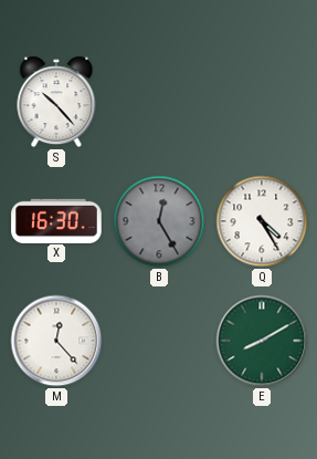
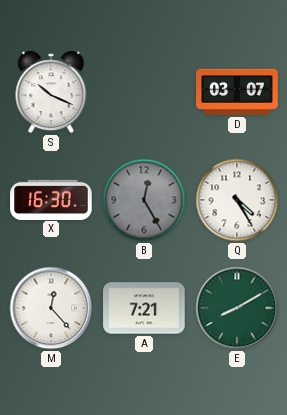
S: 10:23 -> 10:19 (51, 92)
D: none -> 03:07 (237, 92)
A: none -> 7:21 (144, 308)
